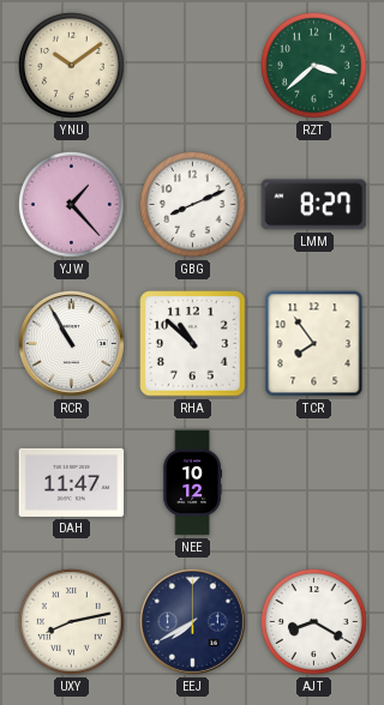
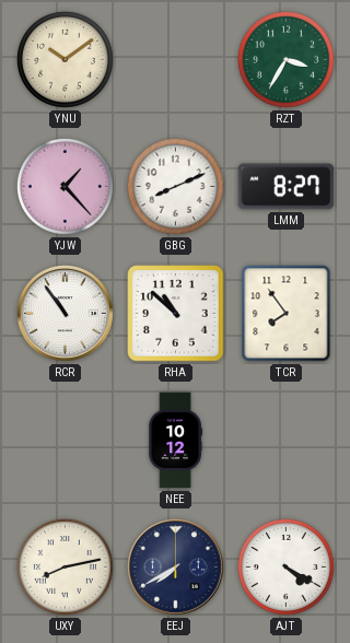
RZT: 3:38 -> 3:35 (285, 59)
RCR: 10:55 -> 10:54 (66, 314)
DAH: 11:47 -> none (72, 482)
AJT: 8:20 -> 4:20 (285, 566)
